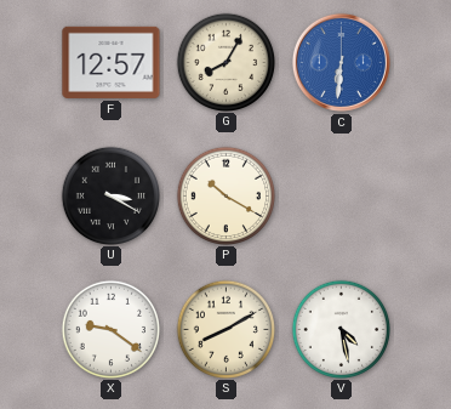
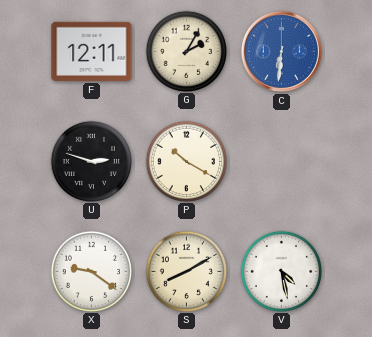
F: 12:57 -> 12:11 (92, 51)
G: 8:05 -> 2:05 (186, 51)
U: 3:20 -> 2:48 (91, 161)
